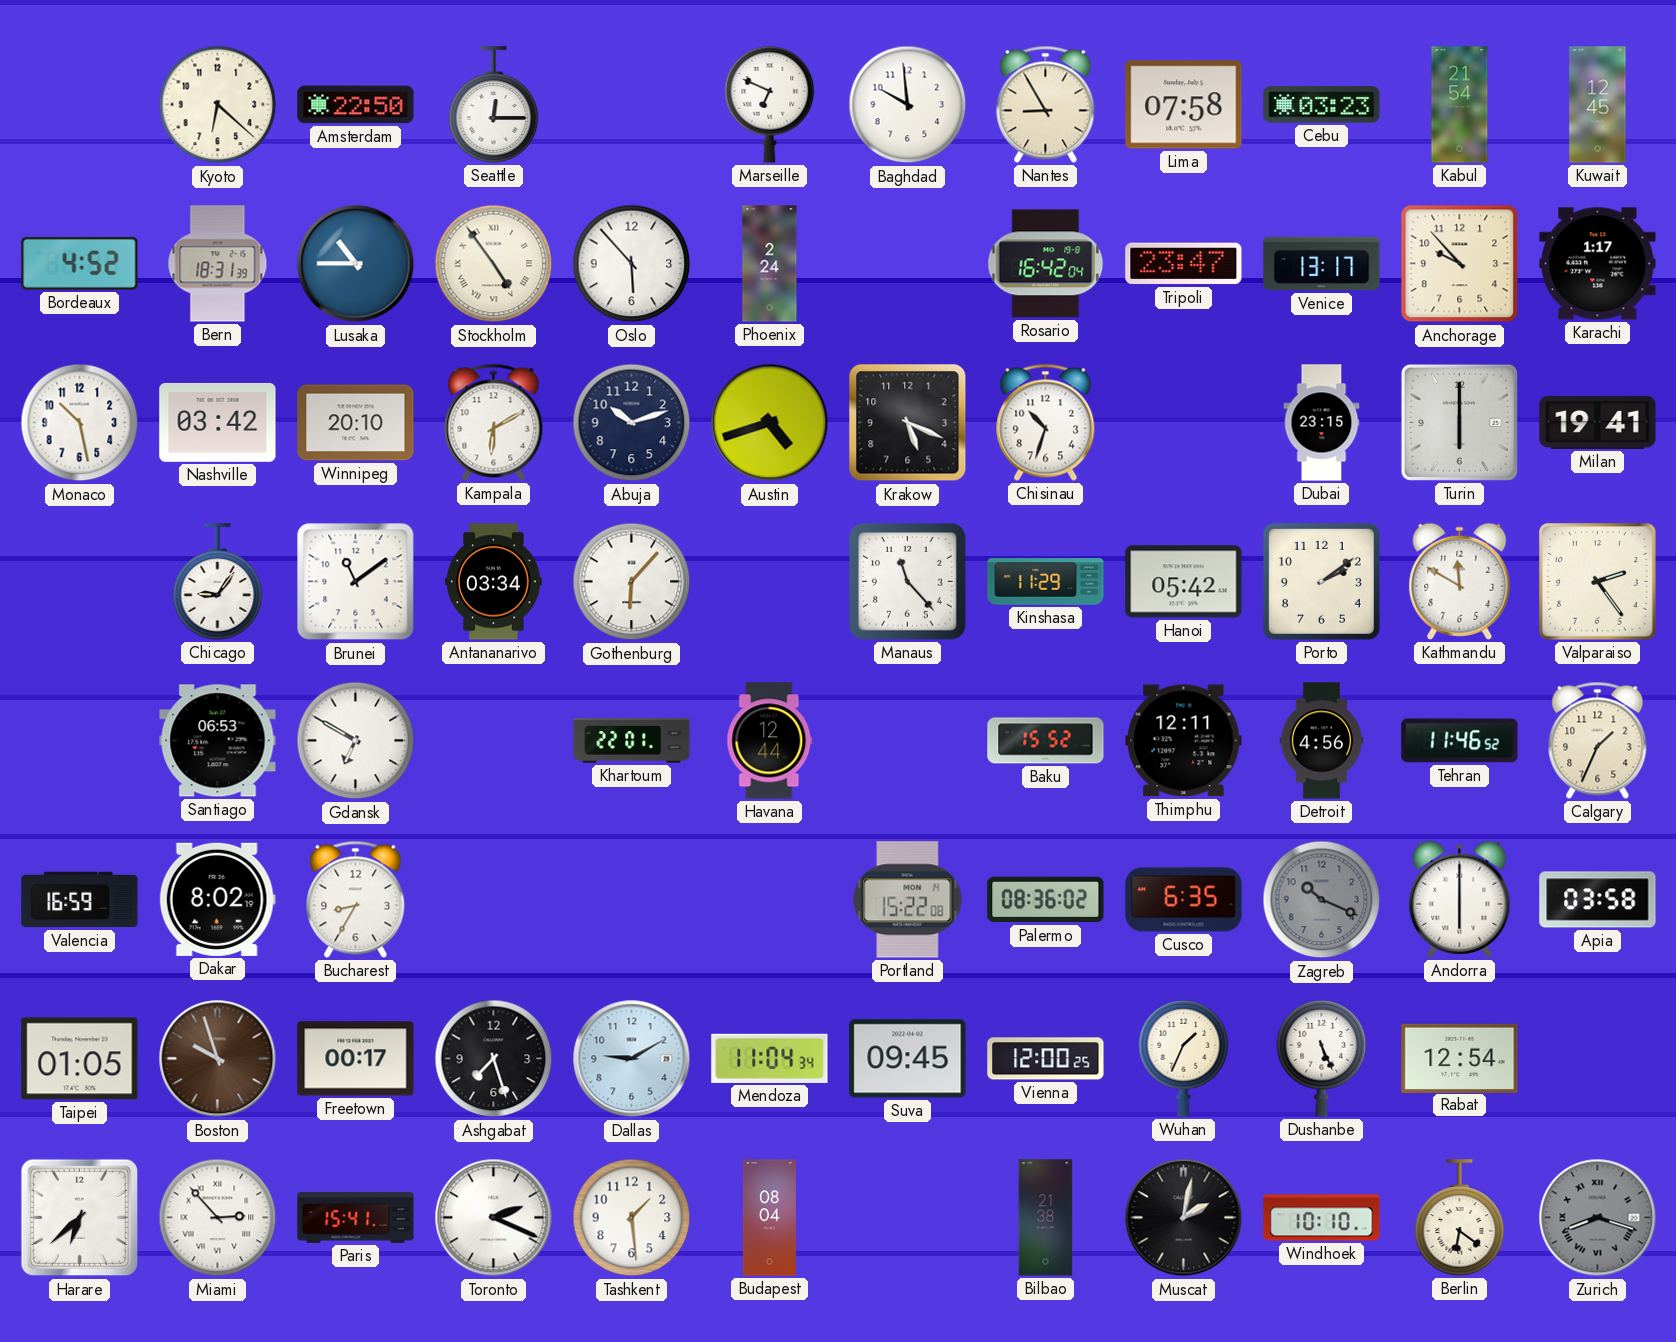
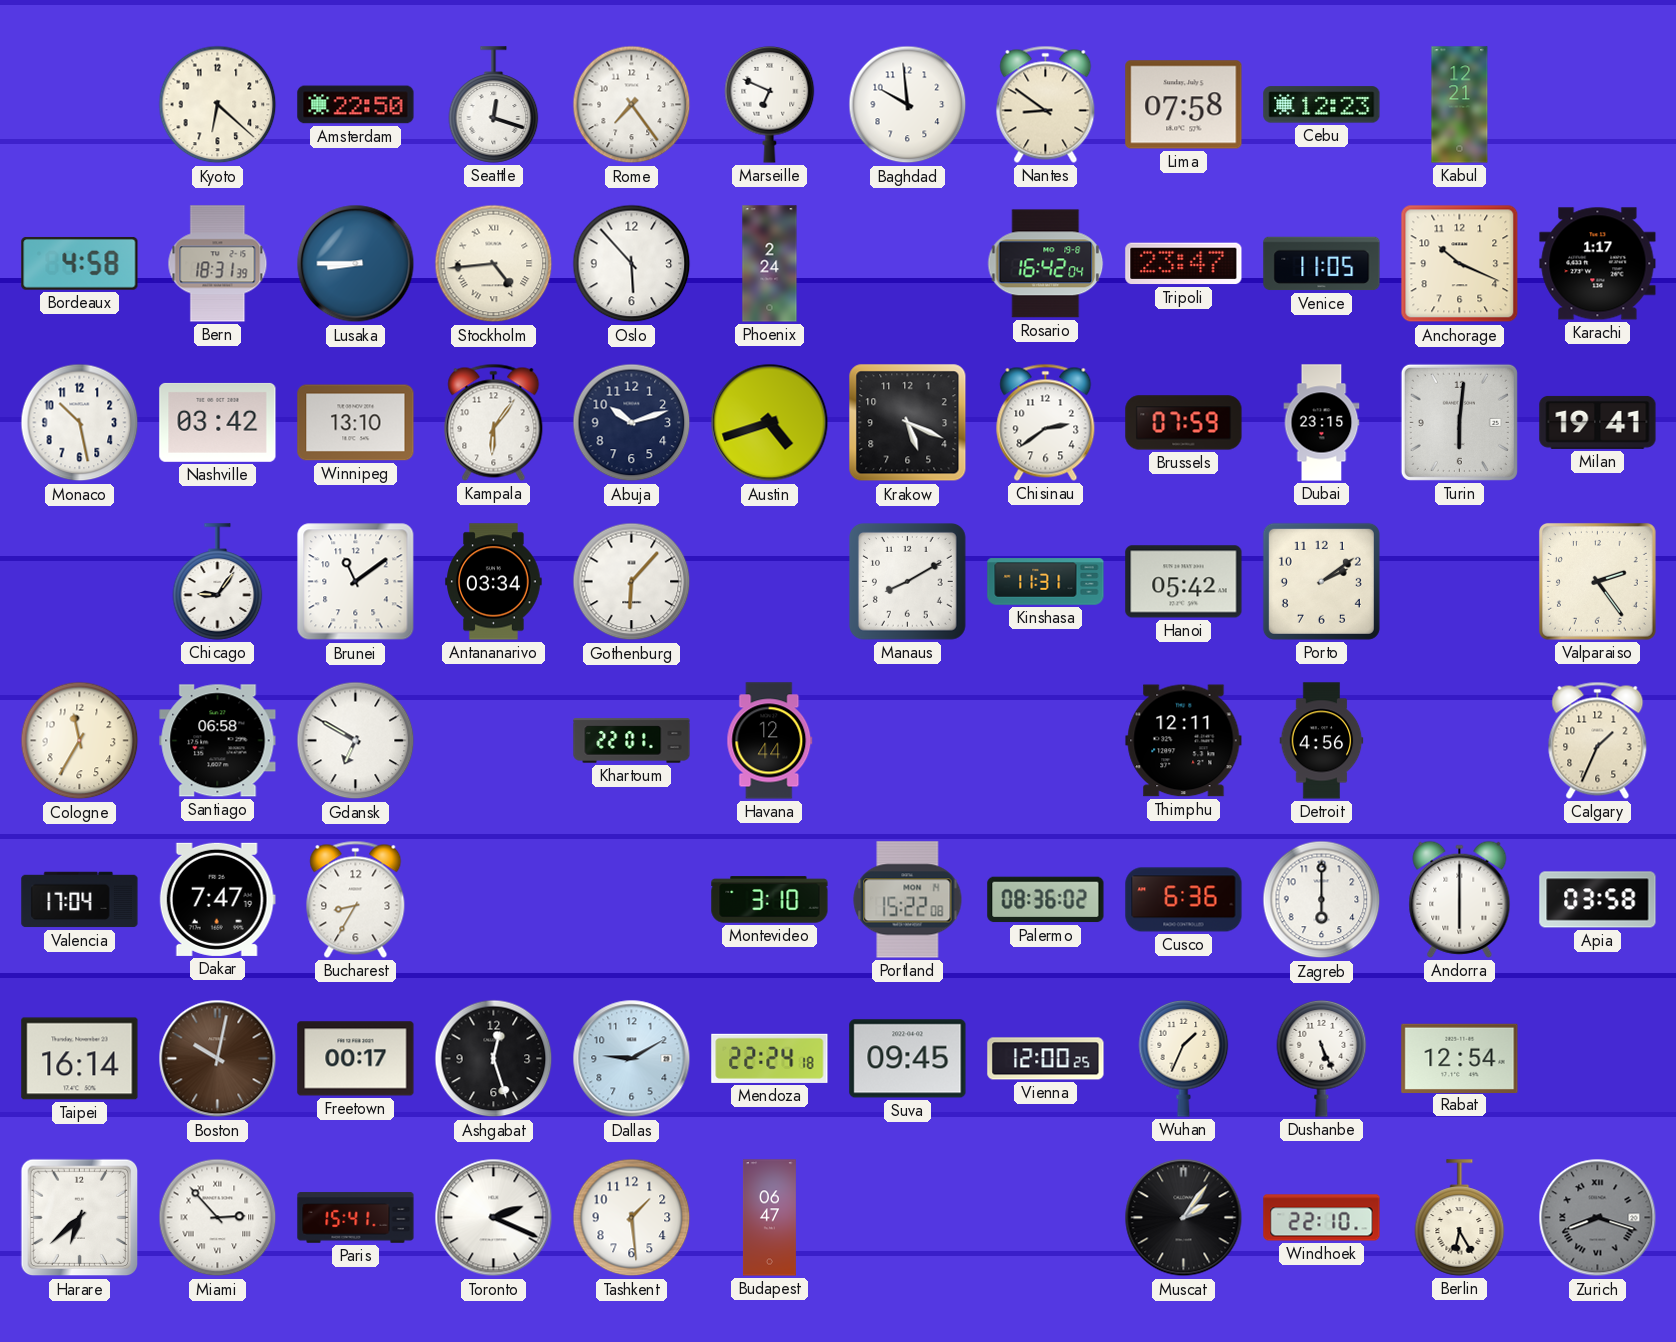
Seattle: 12:15 -> 12:18 (494, 105)
Rome: none -> 7:24 (632, 105)
Nantes: 8:55 -> 8:51 (1046, 104)
Cebu: 03:23 -> 12:23 (1322, 105)
Kabul: 21:54 -> 12:21 (1460, 105)
Kuwait: 12:45 -> none (1598, 105)
Bordeaux: 4:52 -> 4:58 (80, 264)
Lusaka: 10:45 -> 8:45 (356, 264)
Stockholm: 4:54 -> 4:44 (494, 264)
Venice: 13:17 -> 11:05 (1322, 264)
Anchorage: 9:53 -> 10:19 (1460, 264)
Winnipeg: 20:10 -> 13:10 (356, 423)
Kampala: 6:10 -> 6:06 (494, 422)
Chisinau: 10:33 -> 2:39 (1046, 422)
Brussels: none -> 07:59 (1184, 423)
Turin: 6:00 -> 6:01 (1459, 422)
Manaus: 11:23 -> 8:10 (908, 582)
Kinshasa: 11:29 -> 11:31 (1046, 582)
Kathmandu: 11:50 -> none (1460, 581)
Cologne: none -> 11:35 (80, 741)
Santiago: 06:53 -> 06:58 (218, 741)
Baku: 15:52 -> none (1046, 741)
Tehran: 11:46 -> none (1460, 741)
Valencia: 16:59 -> 17:04 (80, 900)
Dakar: 8:02 -> 7:47 (217, 899)
Montevideo: none -> 3:10 (770, 900)
Cusco: 6:35 -> 6:36 (1184, 900)
Zagreb: 10:19 -> 6:00 (1322, 900)
Zagreb dial: grey -> white (1322, 900)
Taipei: 01:05 -> 16:14 (80, 1059)
Boston: 9:57 -> 10:02 (218, 1059)
Ashgabat: 7:27 -> 12:27 (494, 1059)
Mendoza: 11:04 -> 22:24 (770, 1058)
Budapest: 08:04 -> 06:47 (769, 1218)
Bilbao: 21:38 -> none (1046, 1218)
Muscat: 2:02 -> 2:06 (1184, 1218)
Windhoek: 10:10 -> 22:10 (1322, 1218)
Berlin: 6:21 -> 6:25 (1460, 1218)
